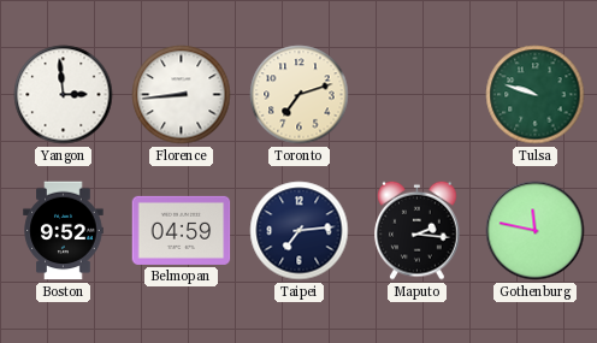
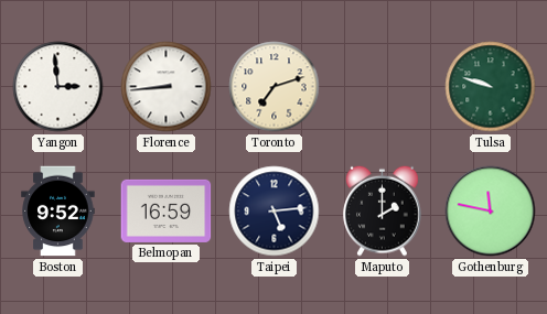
Belmopan: 04:59 -> 16:59 (167, 210)
Taipei: 7:14 -> 5:14 (275, 212)
Maputo: 2:16 -> 2:00 (383, 210)
